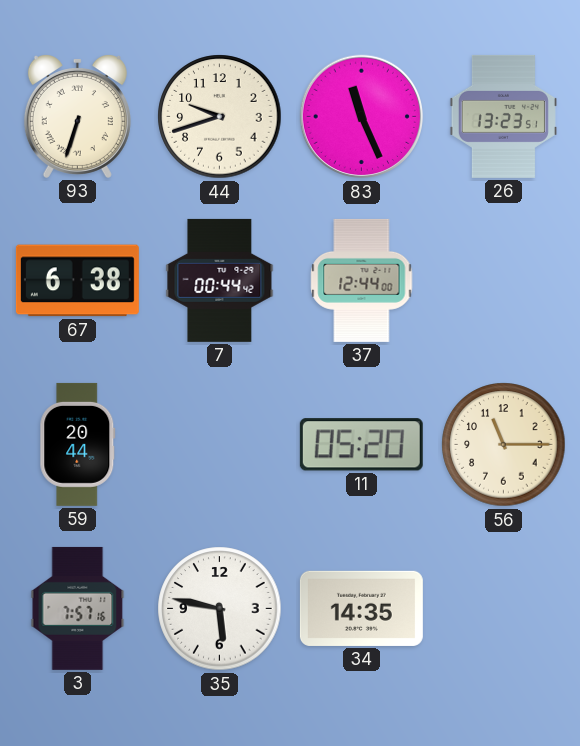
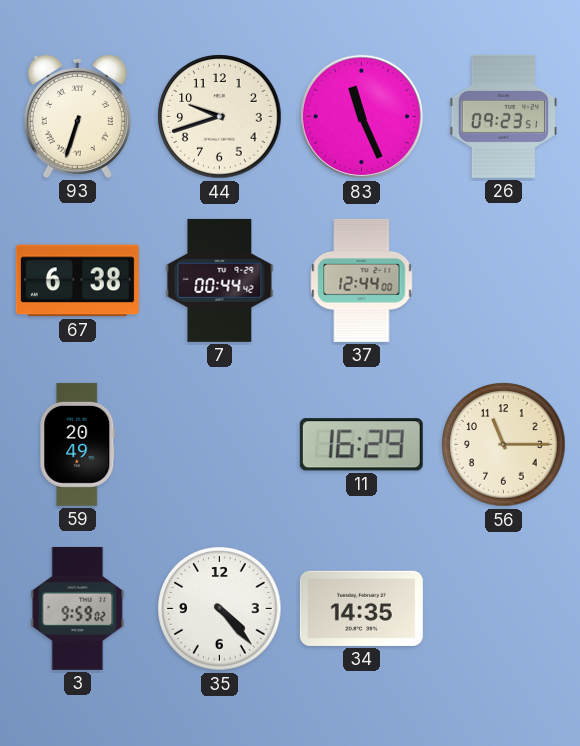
26: 13:23 -> 09:23 (503, 116)
59: 20:44 -> 20:49 (78, 444)
11: 05:20 -> 16:29 (361, 445)
3: 7:57 -> 9:59 (78, 608)
35: 5:47 -> 4:23 (220, 609)
